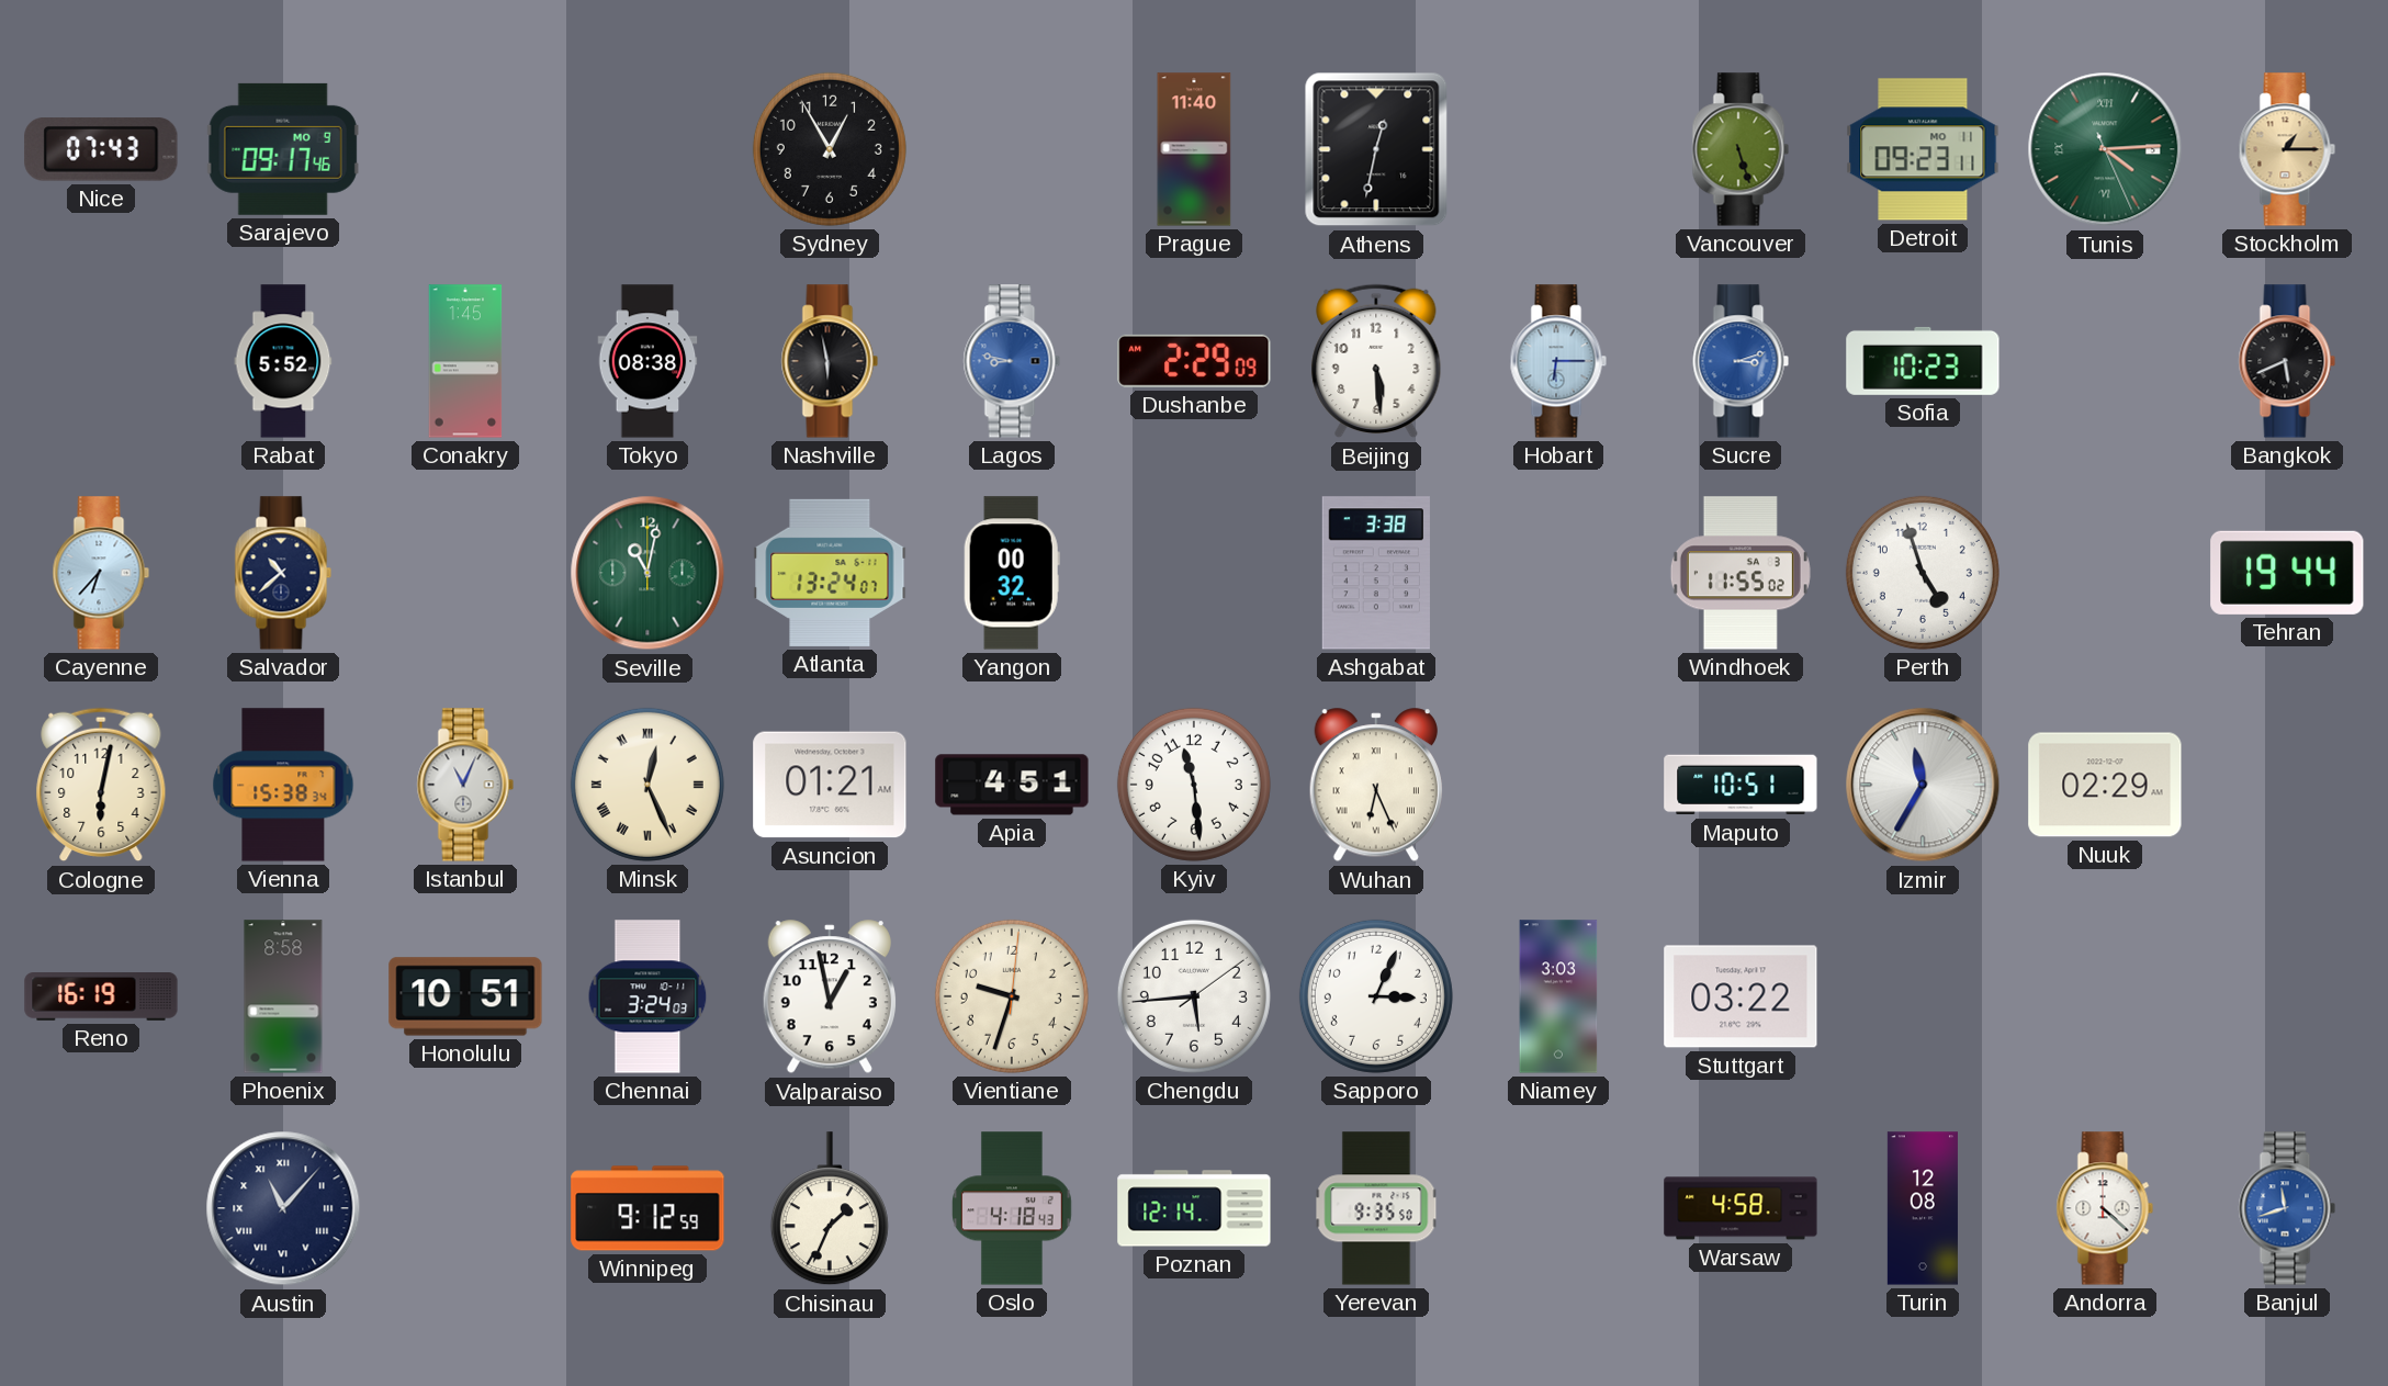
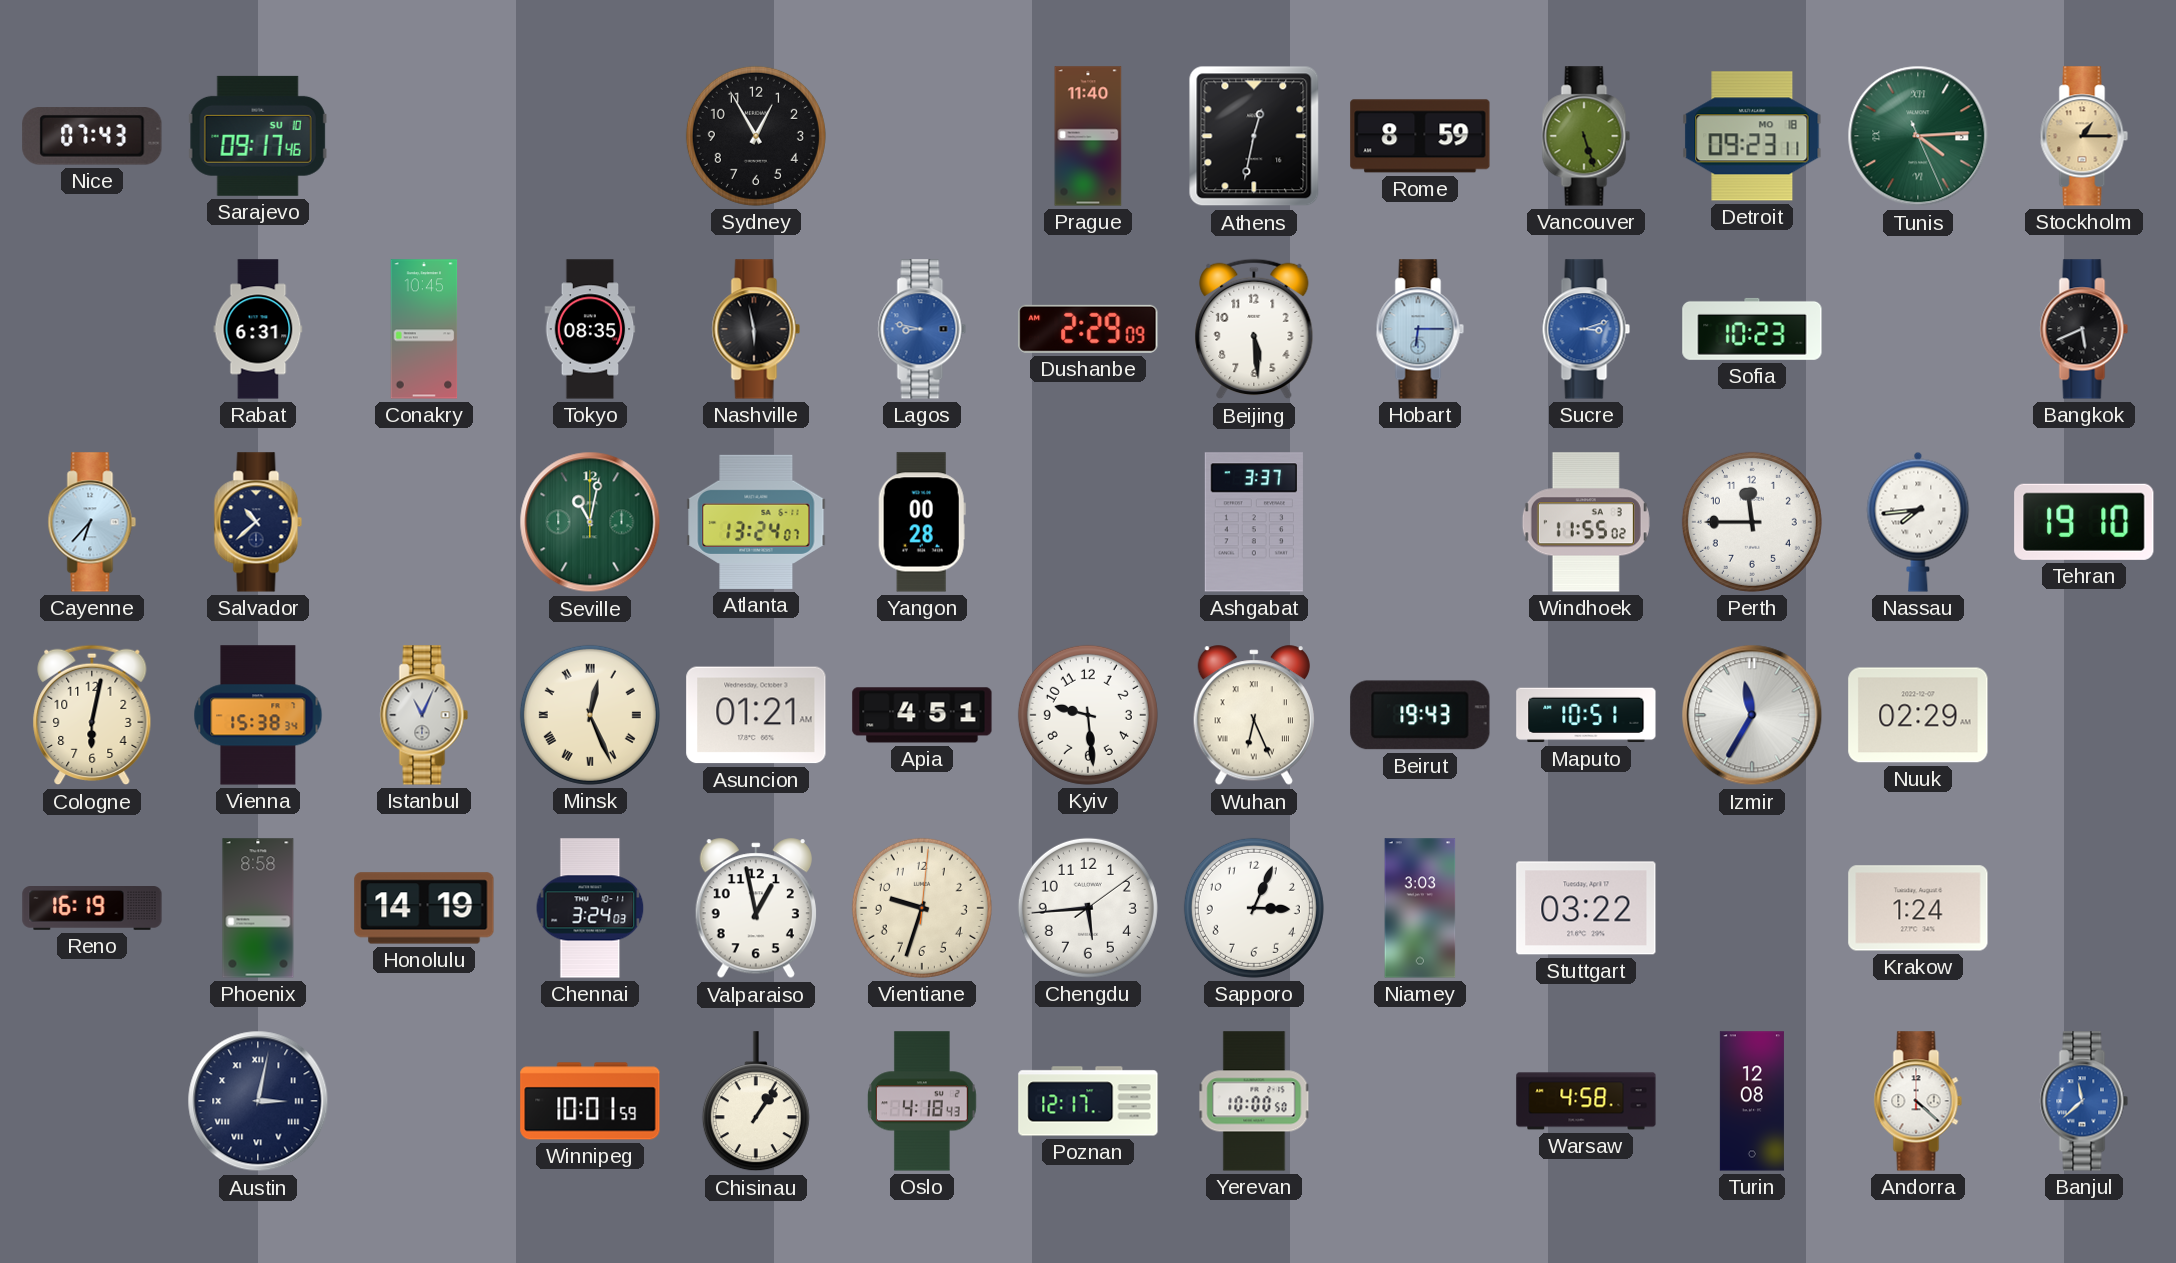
Sarajevo date: MO 9 -> SU 10 (258, 136)
Rome: none -> 8:59 (1420, 136)
Detroit date: MO 11 -> MO 18 (1752, 136)
Rabat: 5:52 -> 6:31 (258, 329)
Conakry: 1:45 -> 10:45 (424, 329)
Tokyo: 08:38 -> 08:35 (590, 329)
Yangon: 00:32 -> 00:28 (922, 522)
Ashgabat: 3:38 -> 3:37 (1254, 522)
Perth: 4:57 -> 11:45 (1752, 522)
Nassau: none -> 7:44 (1918, 522)
Tehran: 19:44 -> 19:10 (2084, 522)
Kyiv: 11:29 -> 9:29 (1088, 715)
Beirut: none -> 19:43 (1420, 715)
Honolulu: 10:51 -> 14:19 (424, 908)
Krakow: none -> 1:24 (1918, 908)
Austin: 11:07 -> 3:02 (258, 1101)
Winnipeg: 9:12 -> 10:01 (590, 1101)
Chisinau: 1:34 -> 1:06 (756, 1102)
Poznan: 12:14 -> 12:17 (1088, 1101)
Yerevan: 9:35 -> 10:00 (1254, 1101)
Banjul: 11:42 -> 11:38 (2084, 1101)
